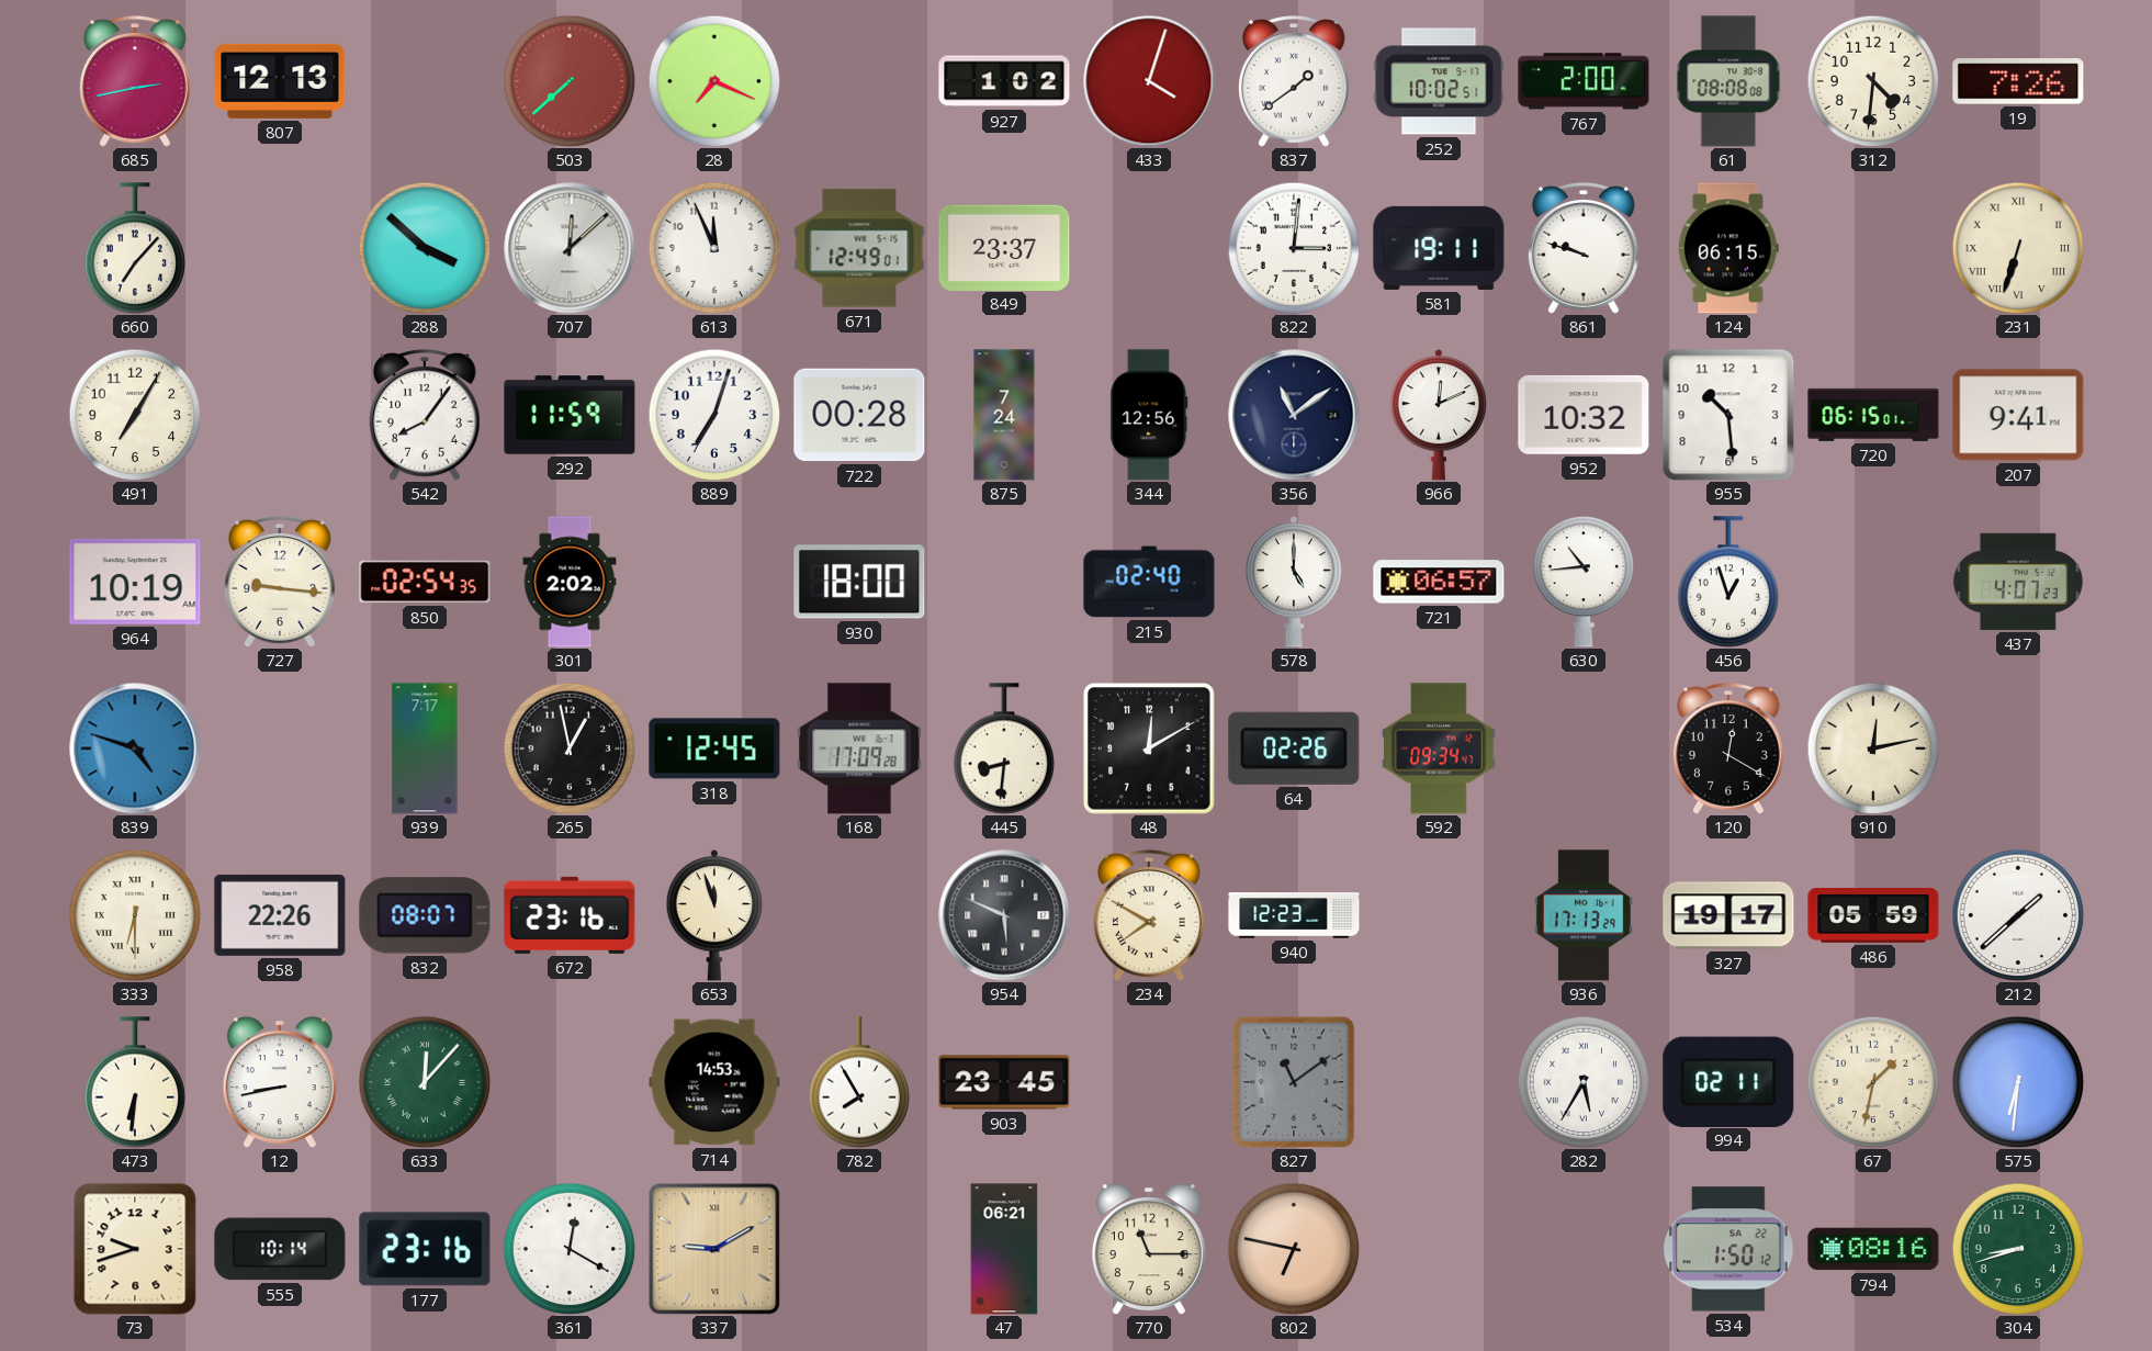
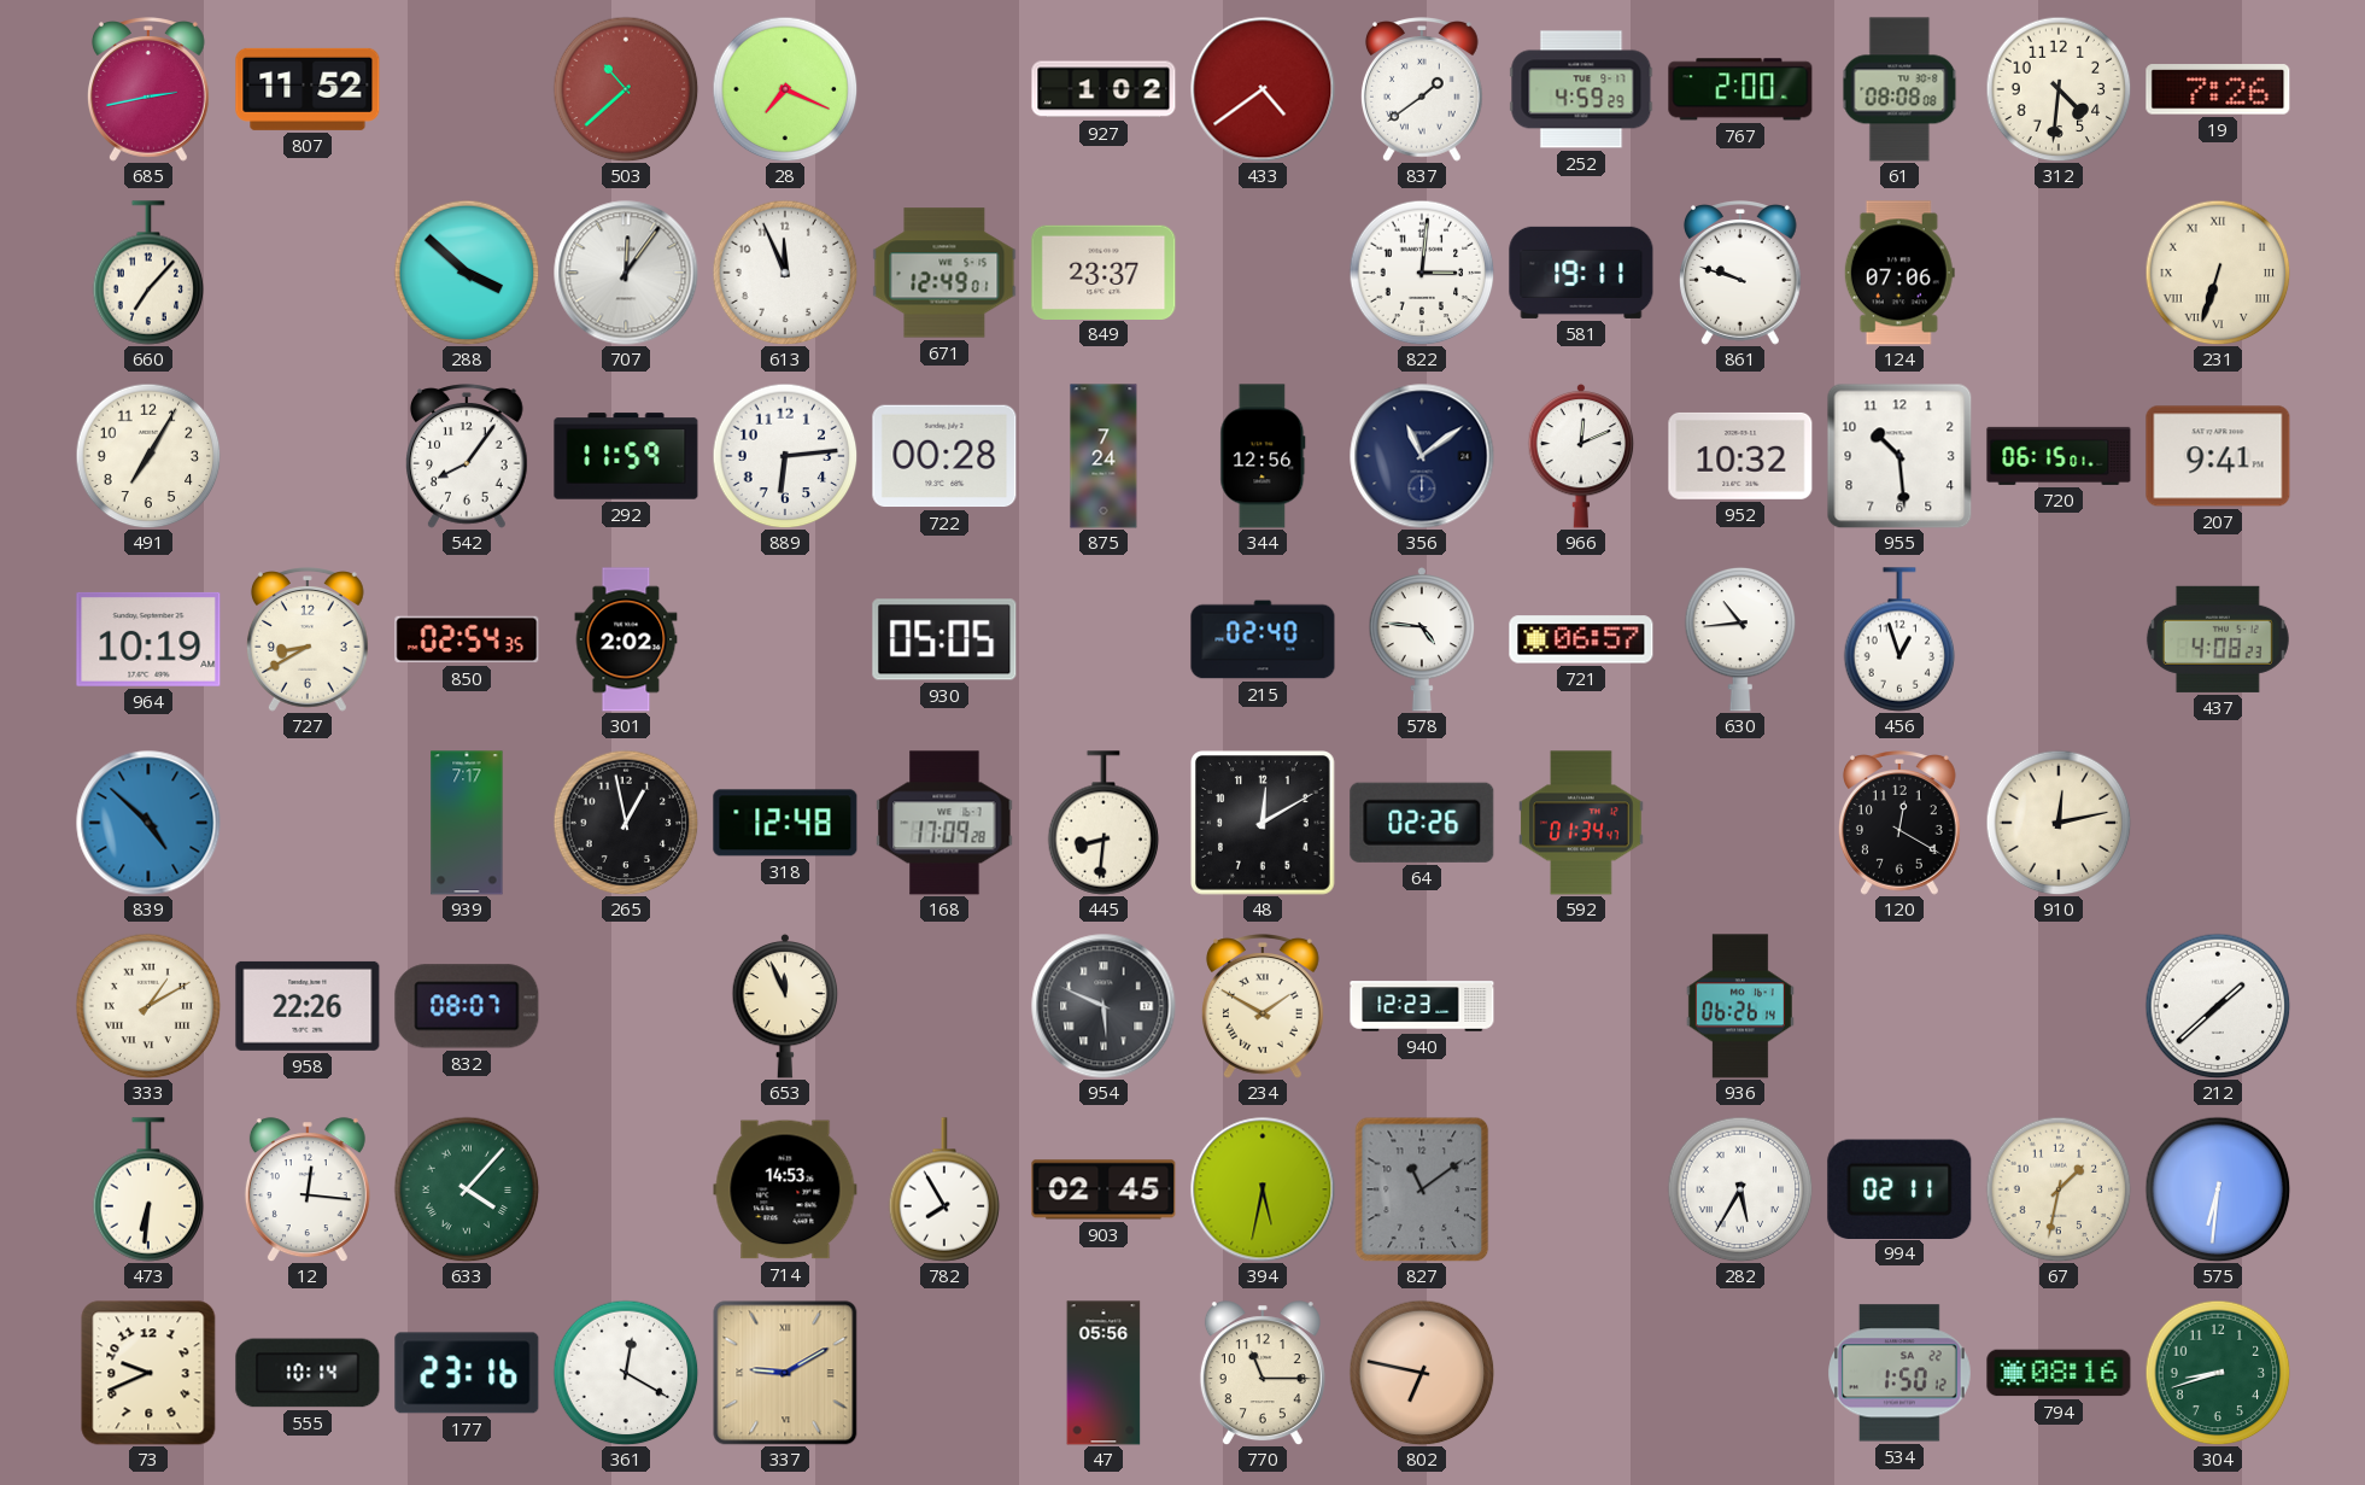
807: 12:13 -> 11:52 (308, 89)
503: 7:38 -> 10:38 (626, 89)
433: 4:03 -> 4:39 (1263, 89)
252: 10:02 -> 4:59 (1581, 89)
707: 12:08 -> 12:06 (626, 273)
124: 06:15 -> 07:06 (1899, 273)
889: 7:03 -> 6:14 (785, 456)
727: 9:16 -> 8:40 (308, 639)
930: 18:00 -> 05:05 (944, 639)
578: 5:00 -> 4:46 (1422, 639)
437: 4:07 -> 4:08 (2218, 639)
839: 4:48 -> 4:52 (148, 823)
318: 12:45 -> 12:48 (785, 823)
592: 09:34 -> 01:34 (1581, 823)
333: 6:30 -> 1:10 (148, 1006)
672: 23:16 -> none (570, 915)
653: 11:57 -> 11:56 (785, 1006)
234: 7:50 -> 1:50 (1263, 1006)
936: 17:13 -> 06:26 (1740, 1006)
327: 19:17 -> none (1728, 915)
486: 05:59 -> none (1873, 916)
12: 8:43 -> 12:16 (308, 1189)
633: 12:07 -> 4:07 (467, 1189)
903: 23:45 -> 02:45 (1104, 1189)
394: none -> 5:32 (1263, 1189)
73: 9:42 -> 9:41 (148, 1373)
47: 06:21 -> 05:56 (1104, 1373)
